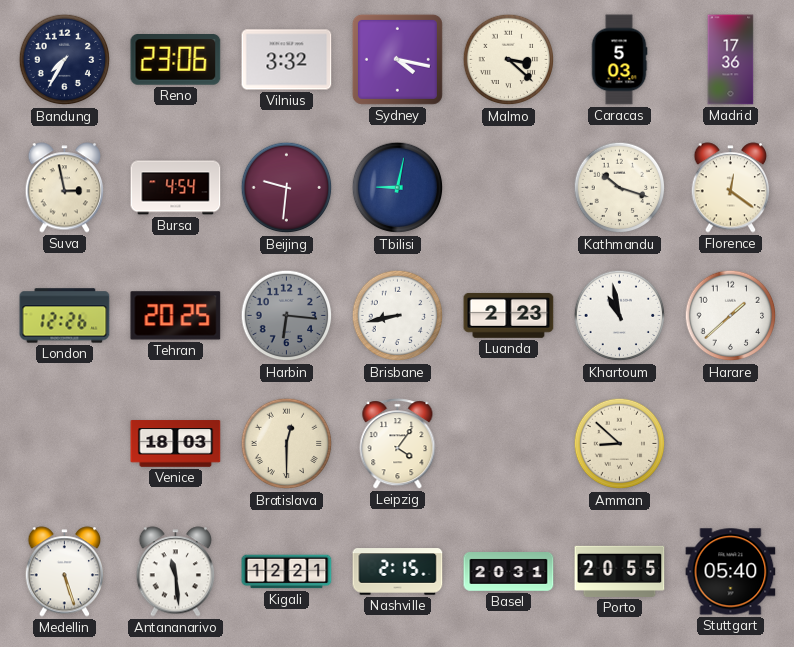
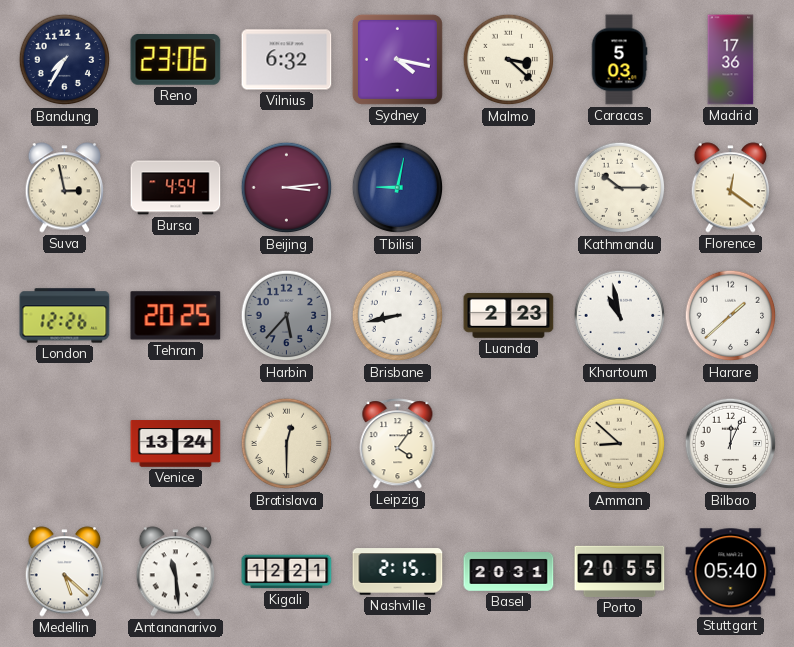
Vilnius: 3:32 -> 6:32 (287, 60)
Beijing: 9:31 -> 3:14 (287, 188)
Kathmandu: 10:18 -> 10:15 (620, 188)
Harbin: 6:16 -> 5:37 (287, 316)
Venice: 18:03 -> 13:24 (176, 444)
Bilbao: none -> 12:04 (731, 444)
Medellin: 5:27 -> 5:22 (65, 572)
